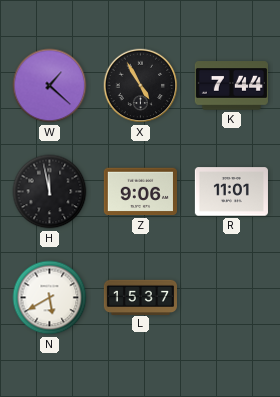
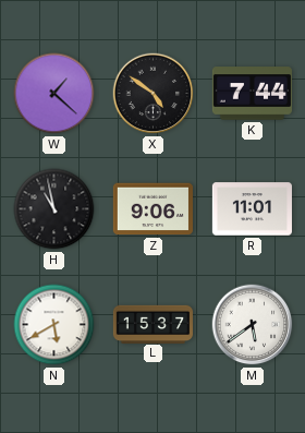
X: 4:55 -> 4:51 (154, 94)
H: 11:58 -> 10:58 (54, 209)
M: none -> 5:39 (253, 325)
